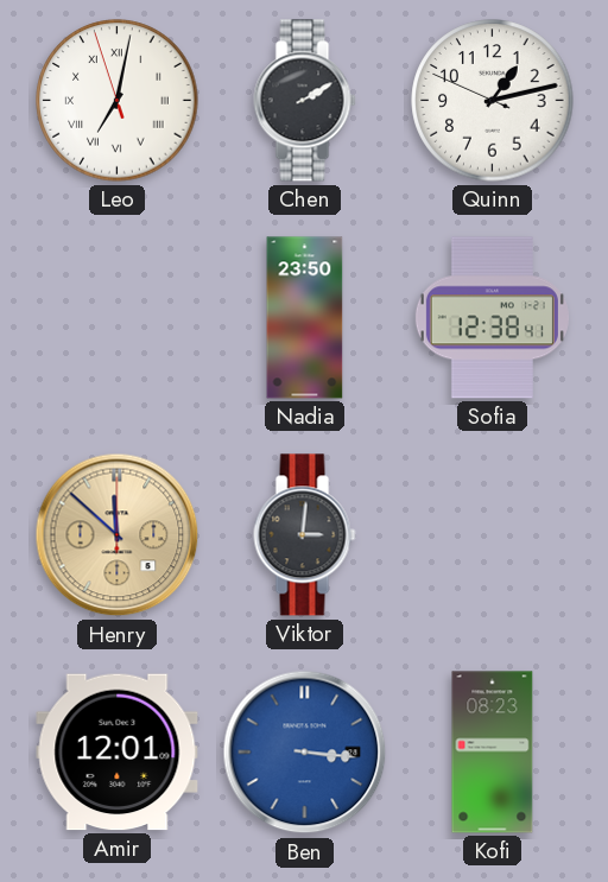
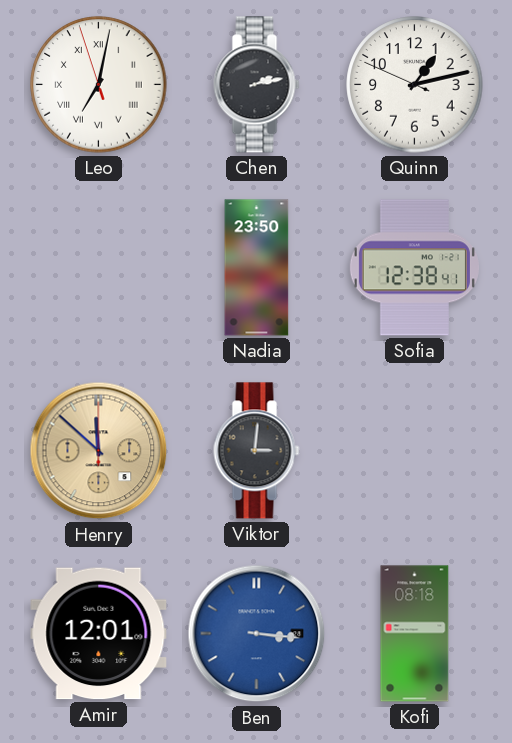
Chen: 2:10 -> 2:13 (257, 85)
Kofi: 08:23 -> 08:18 (415, 634)
